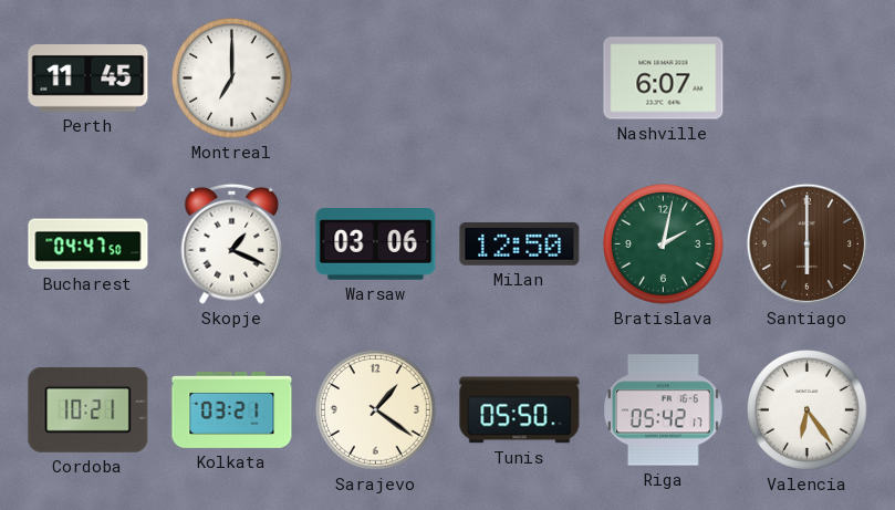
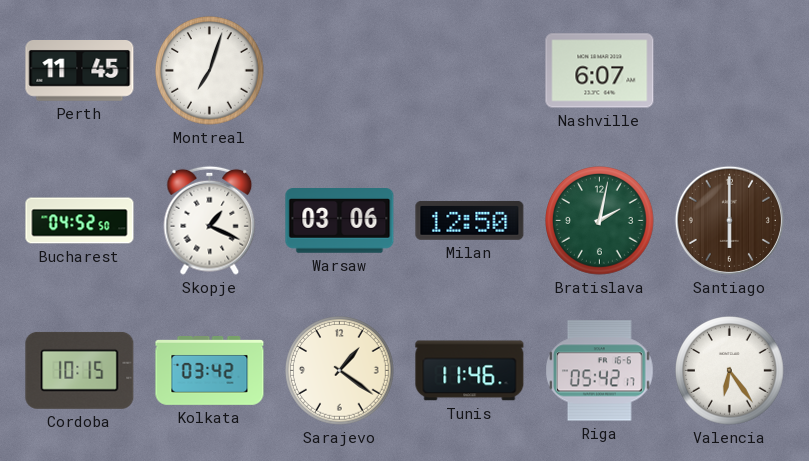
Montreal: 7:00 -> 7:03 (210, 71)
Bucharest: 04:47 -> 04:52 (80, 221)
Cordoba: 10:21 -> 10:15 (80, 370)
Kolkata: 03:21 -> 03:42 (210, 371)
Tunis: 05:50 -> 11:46 (470, 371)
